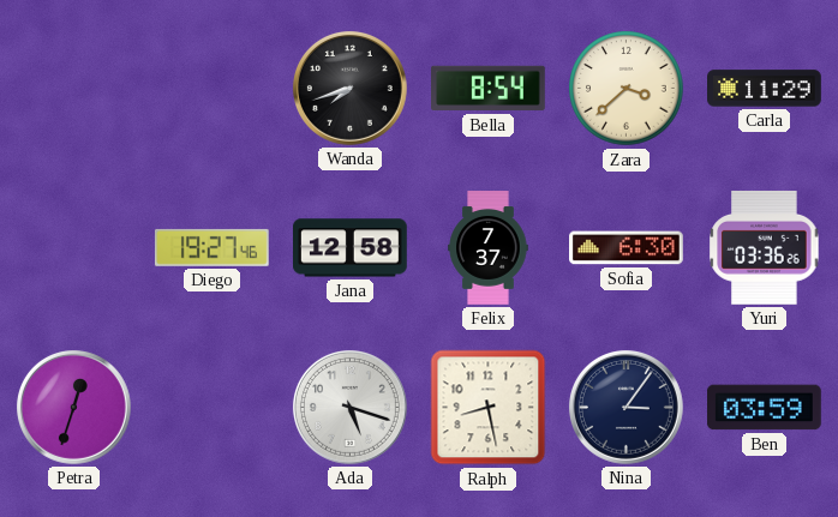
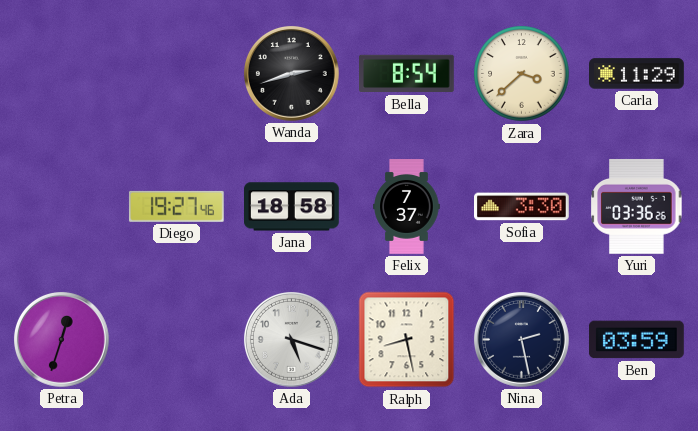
Wanda: 7:42 -> 2:42 (291, 73)
Jana: 12:58 -> 18:58 (292, 207)
Sofia: 6:30 -> 3:30 (522, 207)
Nina: 3:06 -> 2:28 (521, 339)
